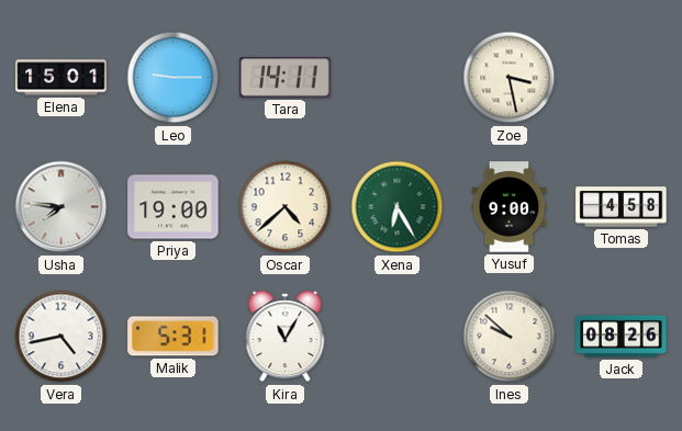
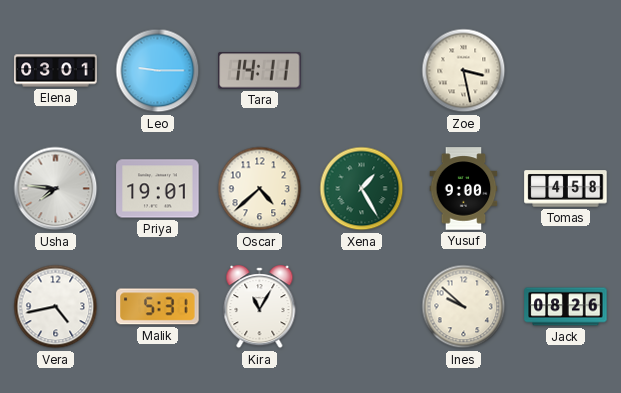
Elena: 15:01 -> 03:01 (56, 71)
Priya: 19:00 -> 19:01 (158, 189)
Xena: 6:25 -> 1:25 (362, 189)
